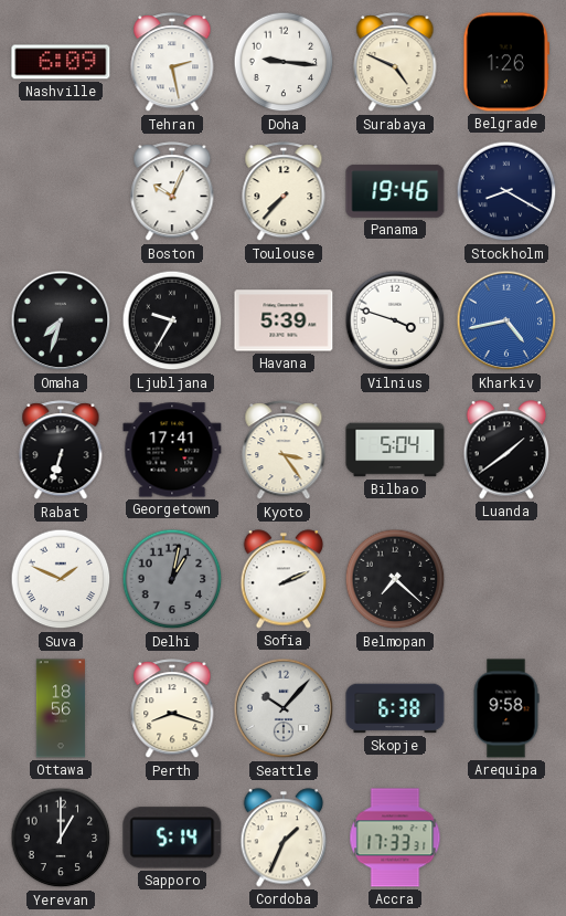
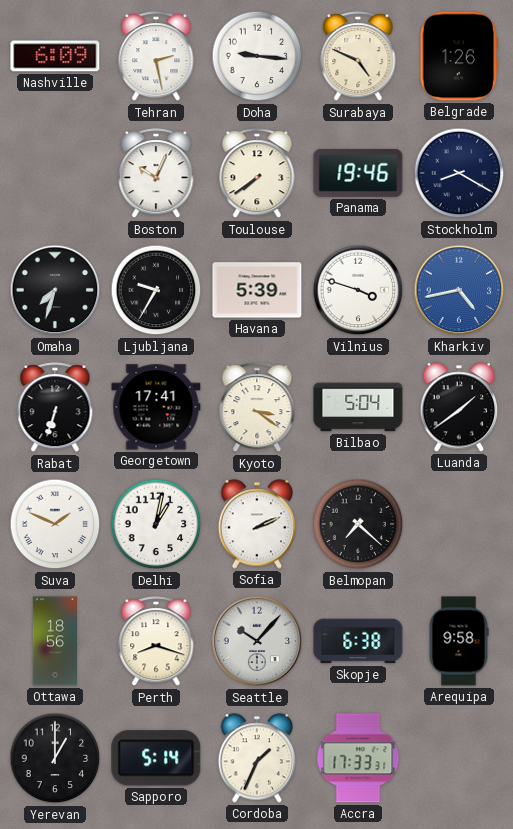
Toulouse: 7:37 -> 7:39 (257, 174)
Kyoto: 3:24 -> 3:21 (257, 408)
Delhi dial: grey -> white (156, 524)
